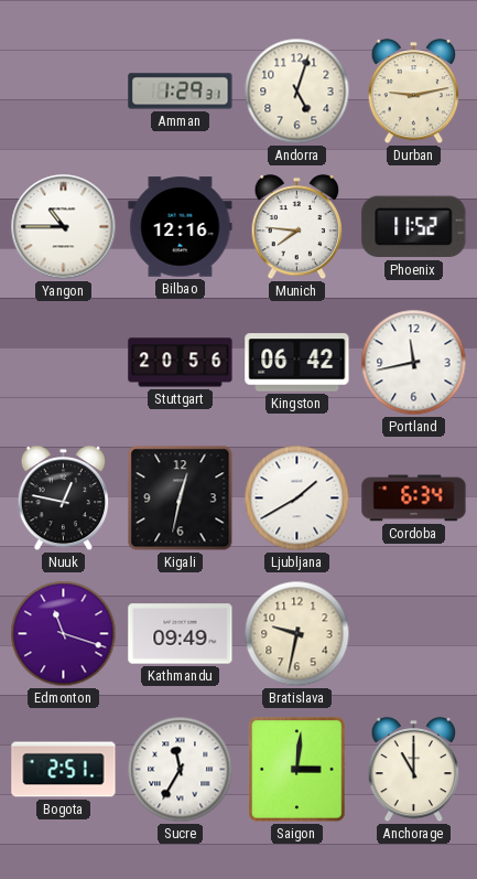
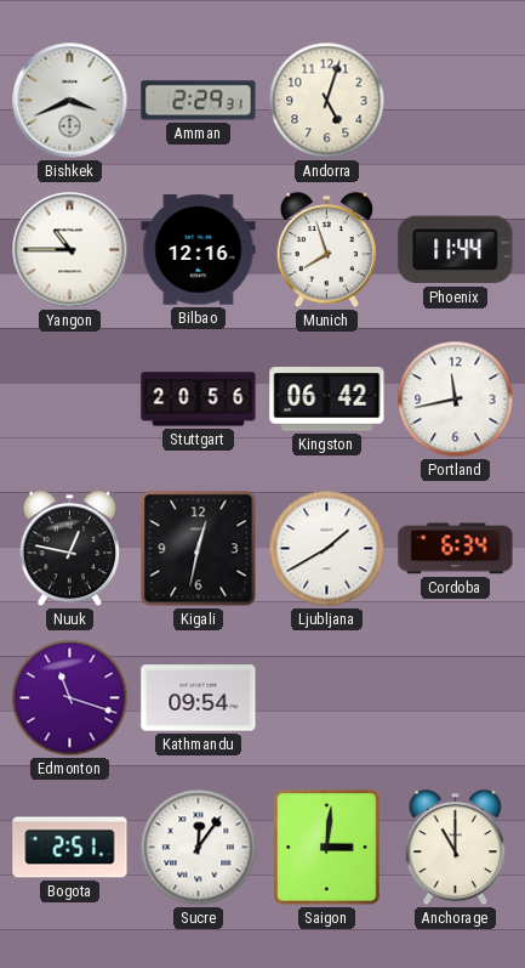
Bishkek: none -> 3:41 (70, 101)
Amman: 1:29 -> 2:29 (199, 101)
Durban: 9:13 -> none (414, 92)
Munich: 7:46 -> 7:57 (327, 250)
Phoenix: 11:52 -> 11:44 (456, 250)
Kathmandu: 09:49 -> 09:54 (199, 698)
Bratislava: 9:32 -> none (297, 634)
Sucre: 11:35 -> 12:06 (199, 848)
